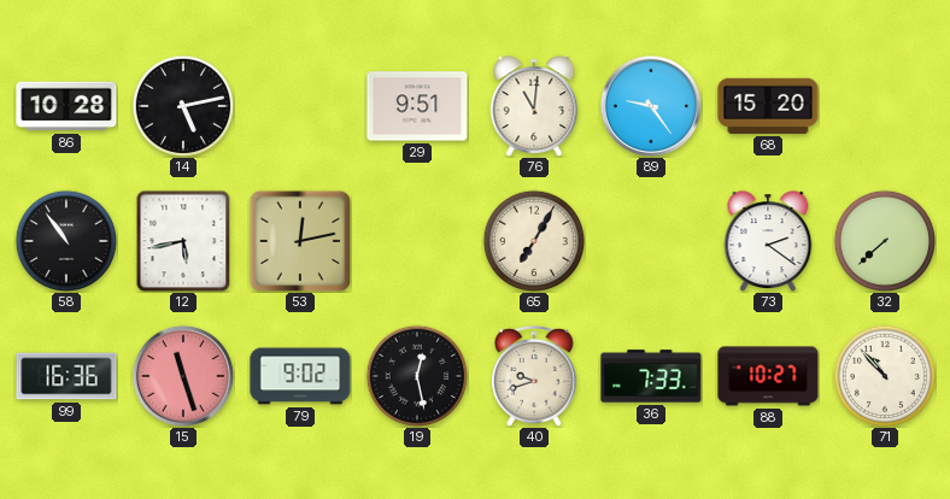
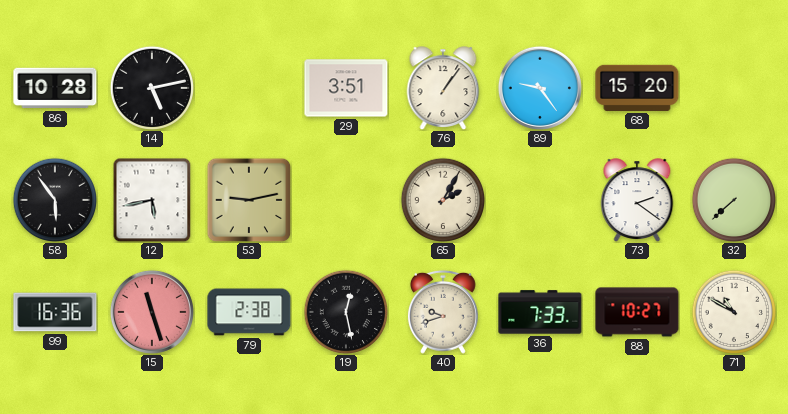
29: 9:51 -> 3:51 (346, 88)
76: 11:01 -> 1:06 (443, 88)
58: 10:54 -> 5:54 (54, 199)
53: 12:13 -> 9:13 (249, 200)
65: 7:05 -> 2:05 (442, 199)
79: 9:02 -> 2:38 (249, 312)
71: 10:53 -> 10:50 (733, 311)
